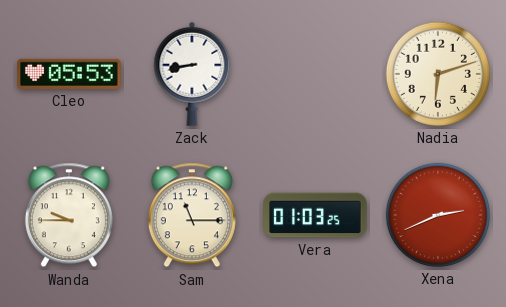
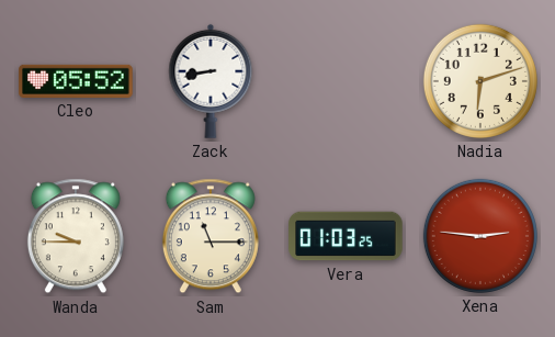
Cleo: 05:53 -> 05:52 (76, 81)
Xena: 2:41 -> 2:46 (480, 236)
